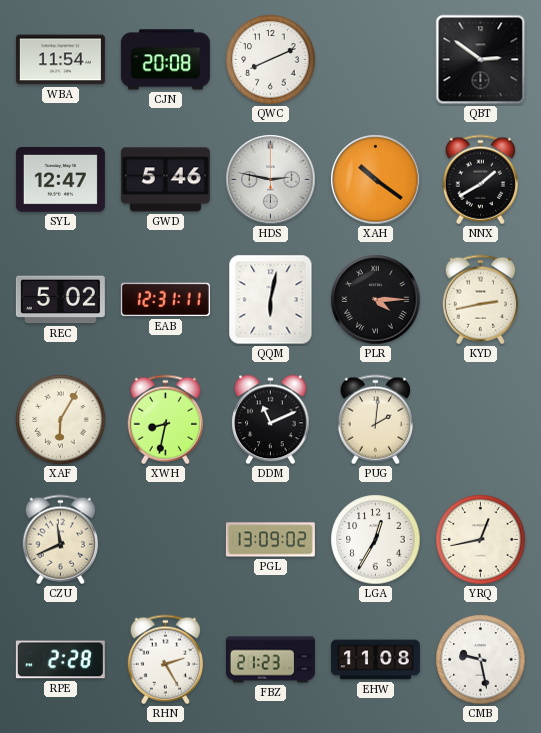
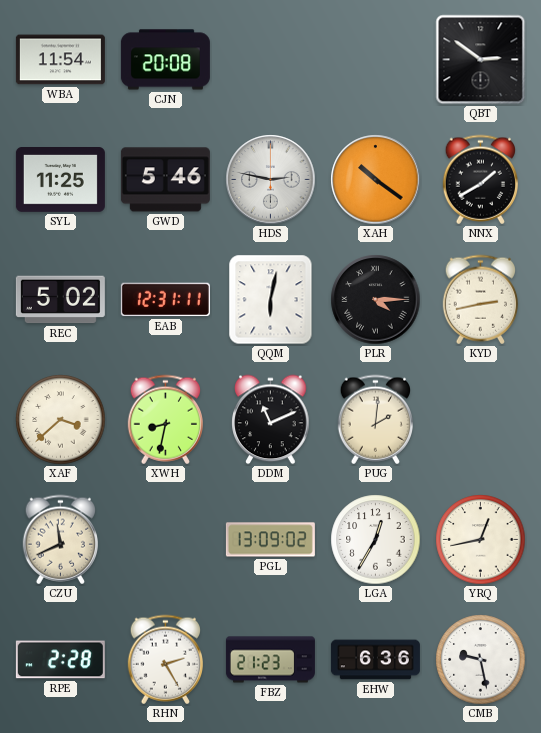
QWC: 8:11 -> none (271, 60)
SYL: 12:47 -> 11:25 (60, 180)
XAF: 6:05 -> 3:38 (61, 420)
EHW: 11:08 -> 6:36 (375, 660)
